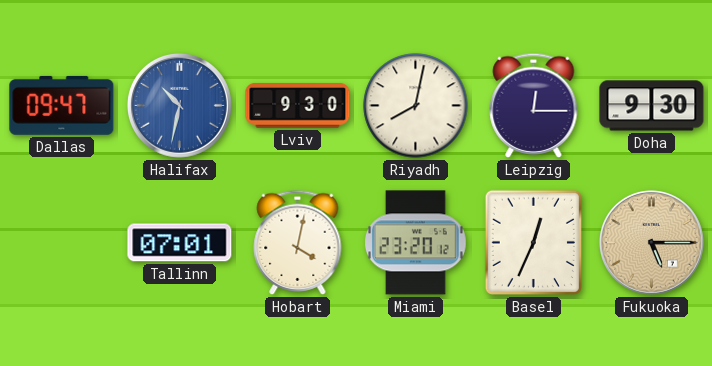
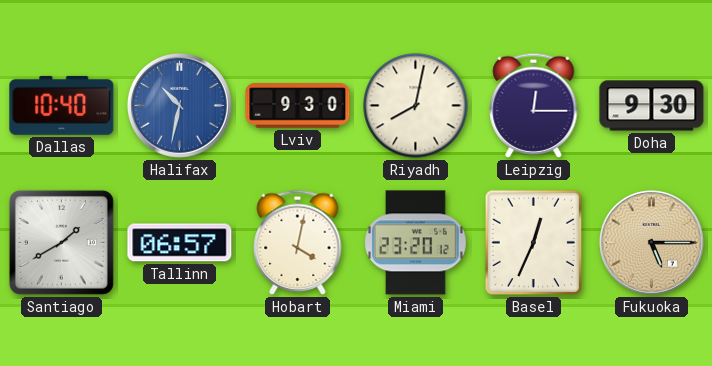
Dallas: 09:47 -> 10:40 (62, 105)
Santiago: none -> 1:40 (61, 242)
Tallinn: 07:01 -> 06:57 (180, 243)
